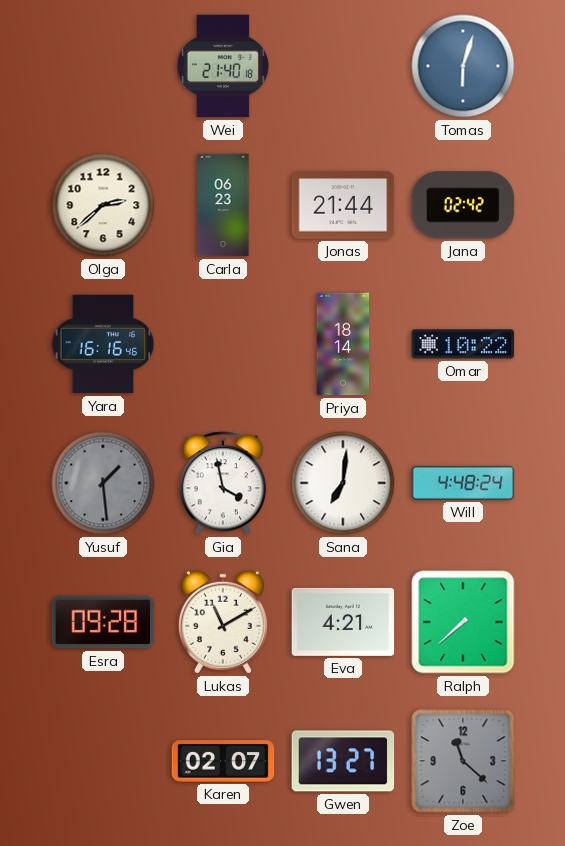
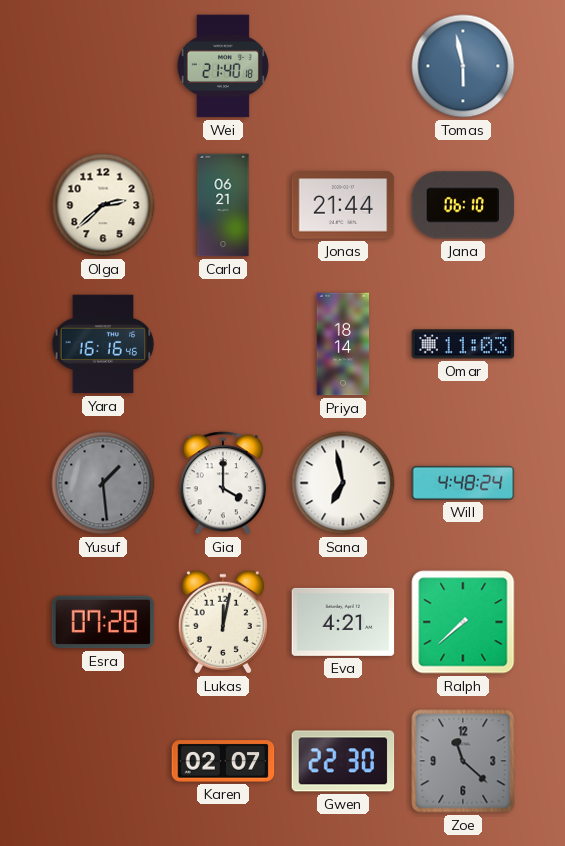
Tomas: 6:03 -> 5:58 (463, 66)
Carla: 06:23 -> 06:21 (223, 205)
Jana: 02:42 -> 06:10 (463, 205)
Omar: 10:22 -> 11:03 (463, 344)
Gia: 3:58 -> 4:00 (223, 483)
Sana: 7:01 -> 6:58 (343, 483)
Esra: 09:28 -> 07:28 (103, 622)
Lukas: 11:10 -> 12:02 (223, 622)
Gwen: 13:27 -> 22:30 (343, 761)
